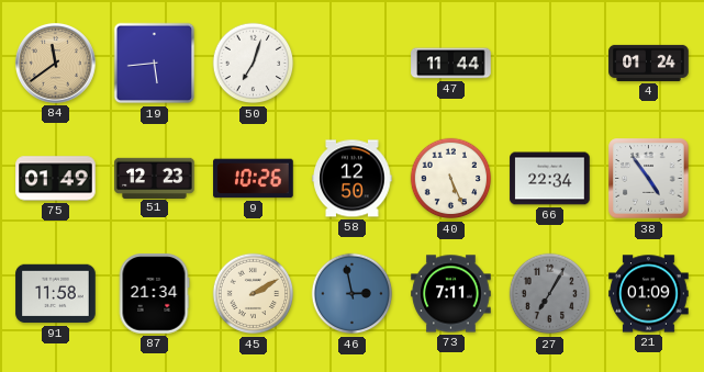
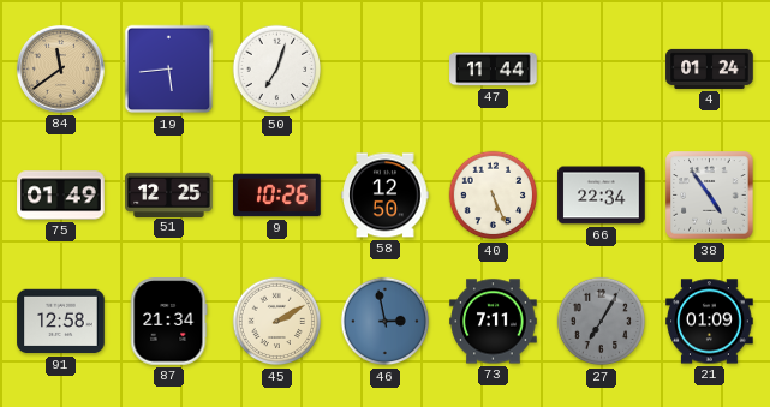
51: 12:23 -> 12:25 (169, 194)
91: 11:58 -> 12:58 (61, 322)
